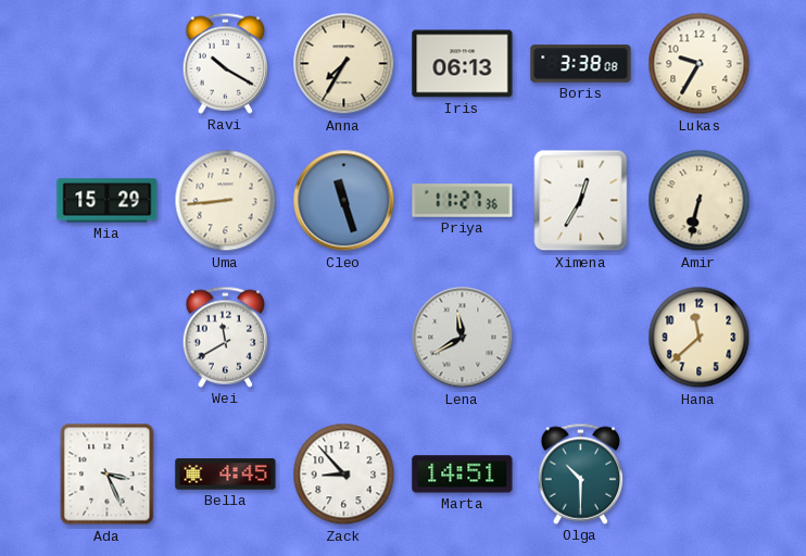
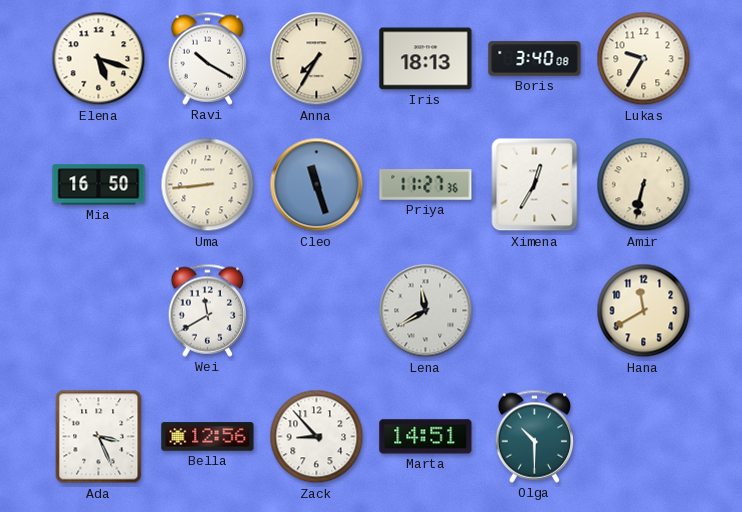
Elena: none -> 5:18 (99, 59)
Iris: 06:13 -> 18:13 (426, 59)
Boris: 3:38 -> 3:40 (535, 59)
Mia: 15:29 -> 16:50 (99, 185)
Hana: 11:38 -> 11:40 (644, 311)
Bella: 4:45 -> 12:56 (208, 437)
